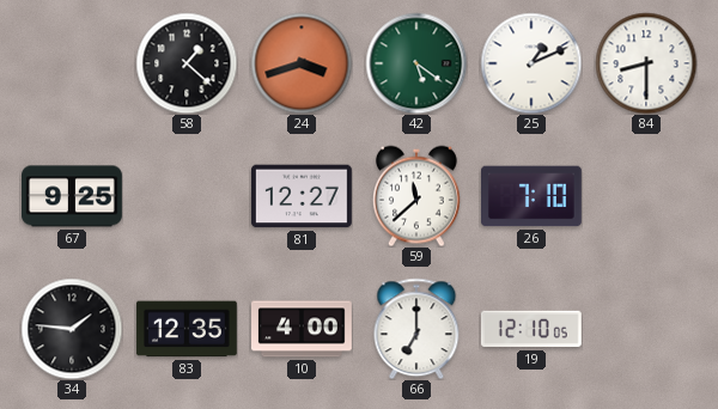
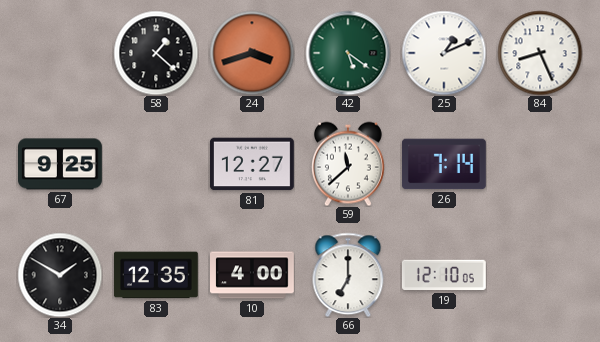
84: 8:30 -> 8:26 (540, 53)
26: 7:10 -> 7:14 (444, 164)
34: 1:46 -> 1:50 (60, 275)
